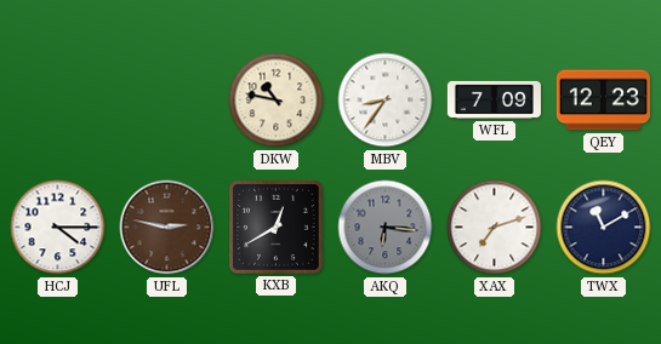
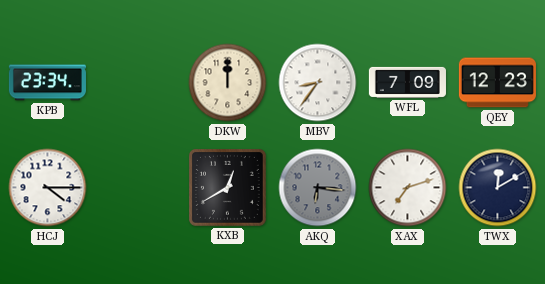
KPB: none -> 23:34 (47, 83)
DKW: 10:47 -> 12:00 (228, 83)
UFL: 2:47 -> none (167, 228)
TWX: 11:10 -> 12:10 (498, 188)
